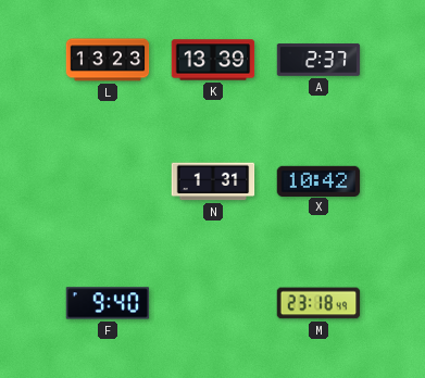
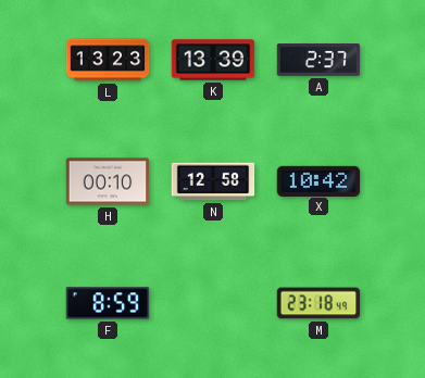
H: none -> 00:10 (108, 181)
N: 1:31 -> 12:58 (213, 181)
F: 9:40 -> 8:59 (108, 303)
